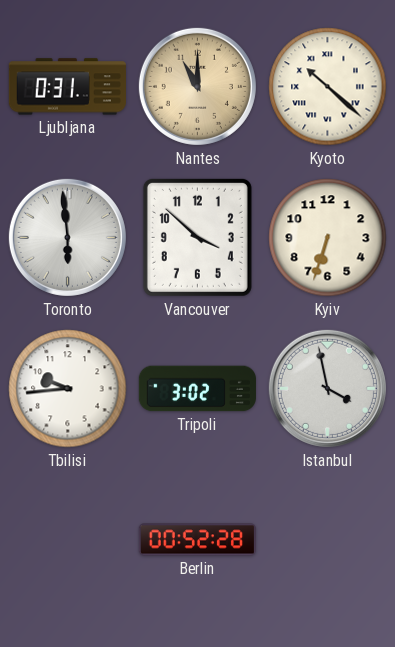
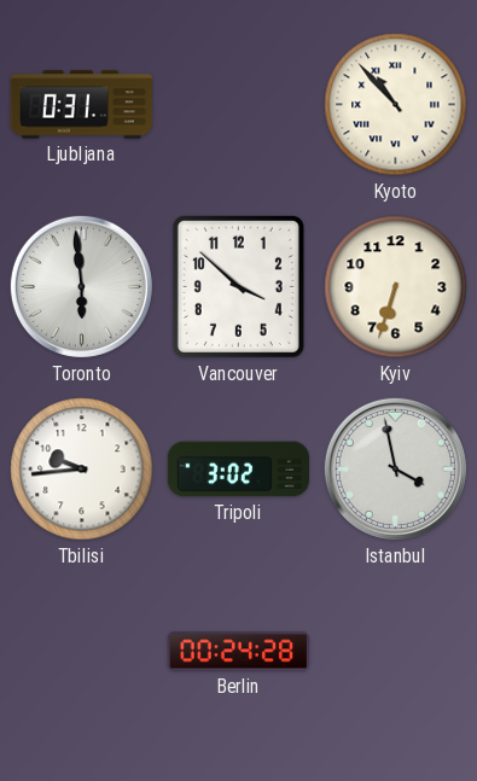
Nantes: 11:00 -> none (197, 86)
Kyoto: 10:22 -> 10:53 (396, 105)
Berlin: 00:52 -> 00:24 (238, 652)
